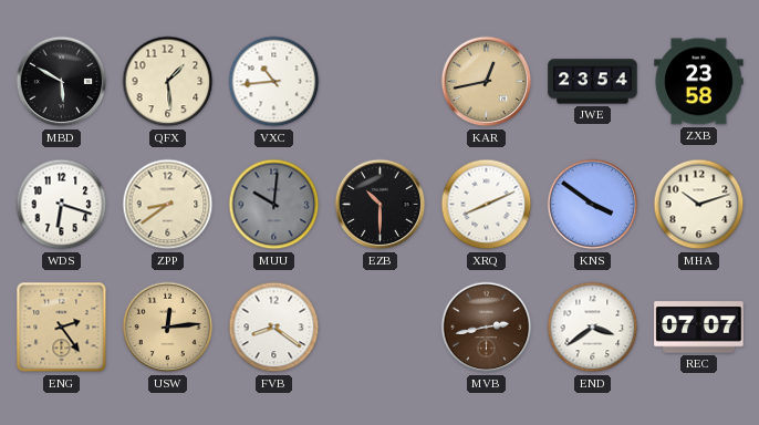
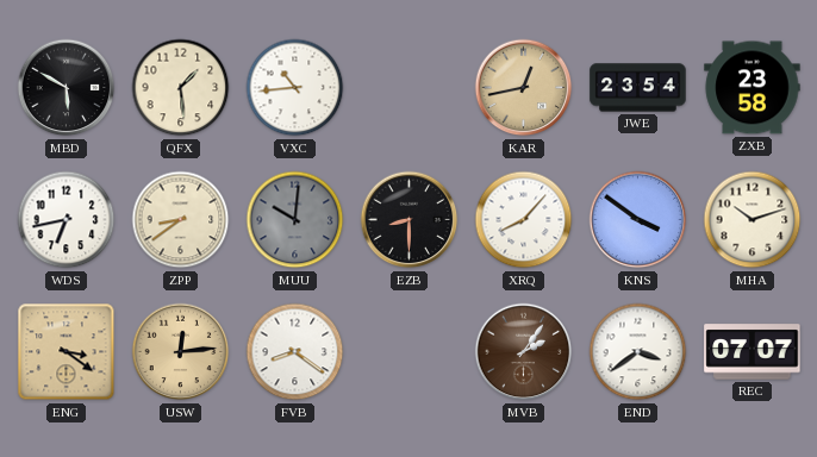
WDS: 6:18 -> 6:43 (67, 220)
EZB: 10:30 -> 8:30 (410, 220)
XRQ: 8:11 -> 8:07 (524, 220)
ENG: 2:24 -> 3:21 (67, 352)
MVB: 2:43 -> 2:06 (524, 352)
